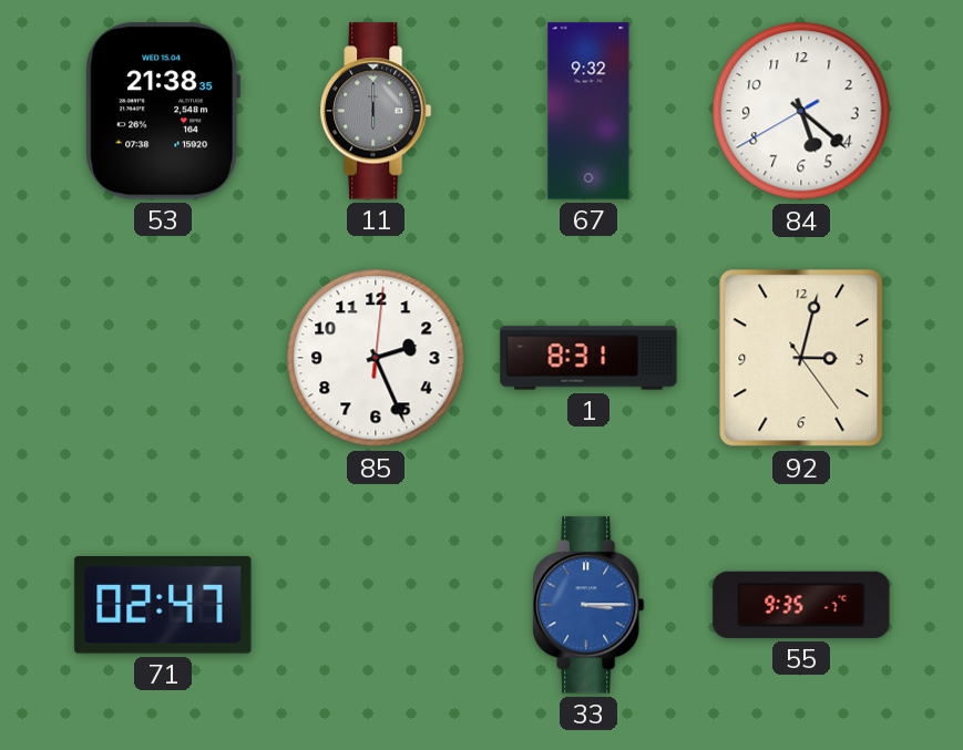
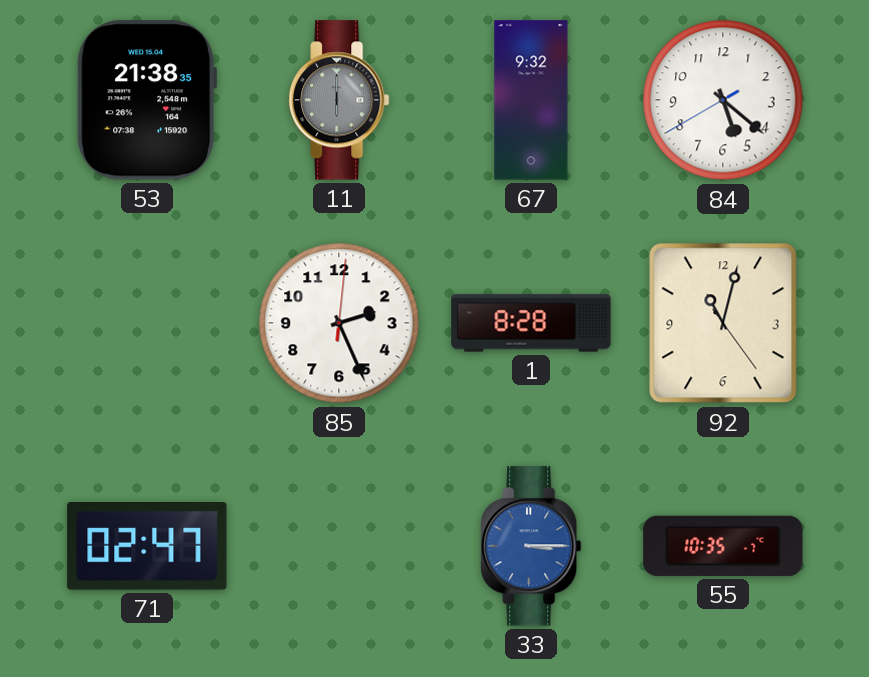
1: 8:31 -> 8:28 (531, 323)
92: 3:02 -> 11:02 (723, 323)
55: 9:35 -> 10:35 (723, 546)
